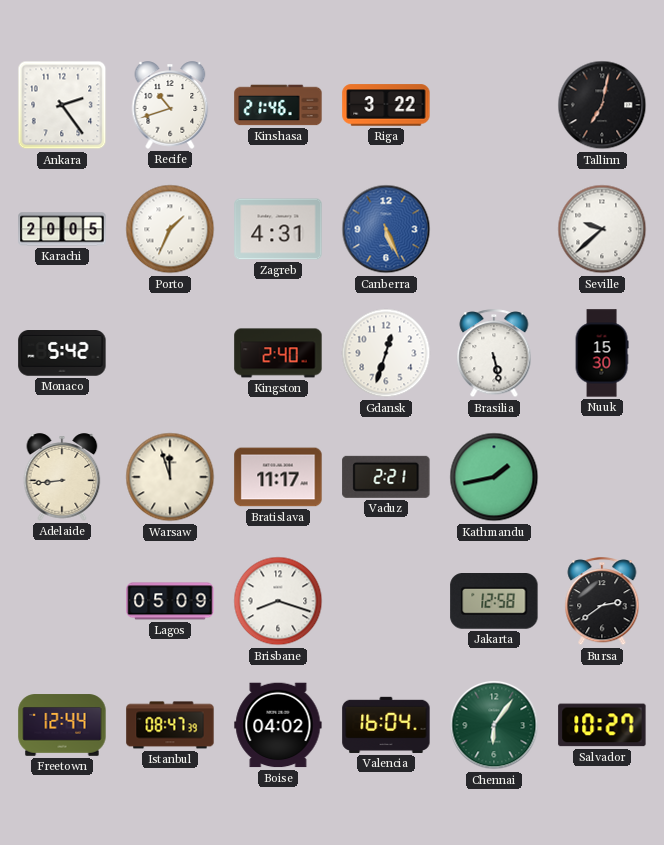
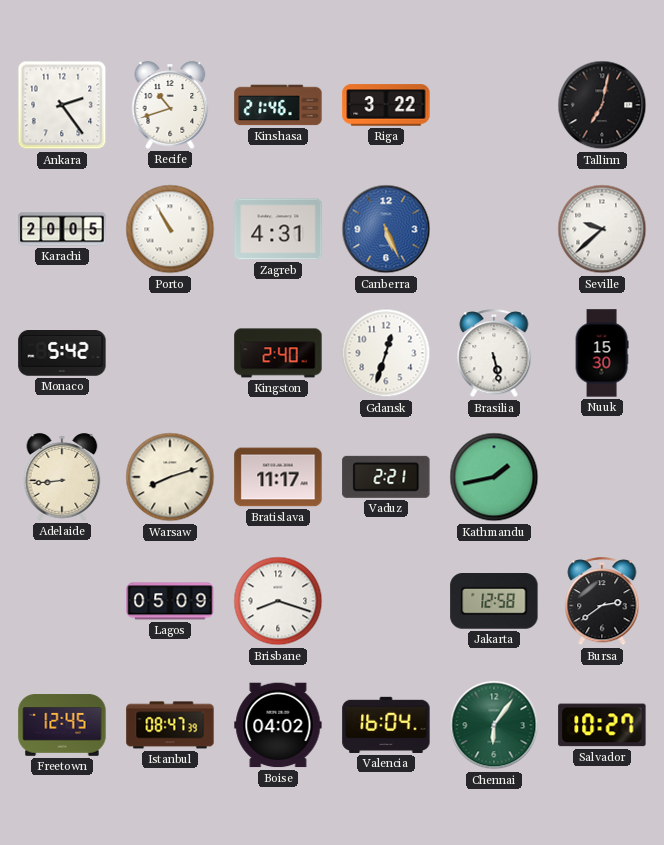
Porto: 1:34 -> 10:55 (170, 229)
Warsaw: 11:57 -> 8:12 (170, 477)
Freetown: 12:44 -> 12:45 (62, 725)
